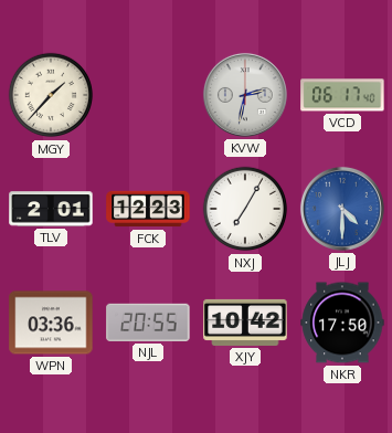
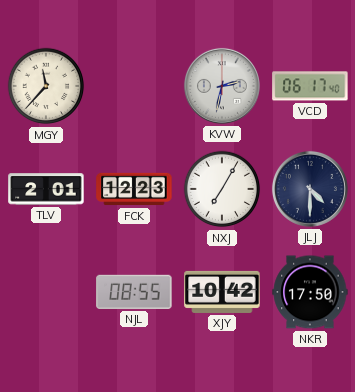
MGY: 1:37 -> 11:37 (46, 86)
JLJ dial: blue -> navy (310, 189)
WPN: 03:36 -> none (51, 323)
NJL: 20:55 -> 08:55 (134, 292)
